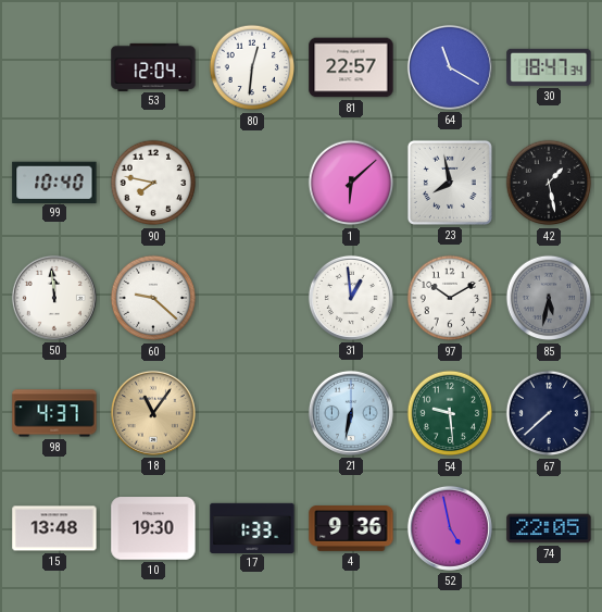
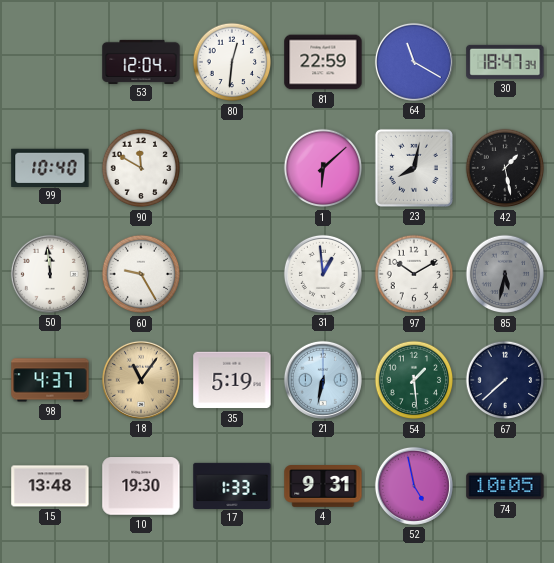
81: 22:57 -> 22:59 (323, 62)
90: 7:47 -> 11:50 (141, 168)
23: 7:58 -> 8:02 (414, 168)
60: 9:22 -> 9:25 (141, 274)
35: none -> 5:19 (232, 380)
54: 9:29 -> 1:29 (414, 380)
4: 9:36 -> 9:31 (323, 487)
74: 22:05 -> 10:05 (505, 486)
